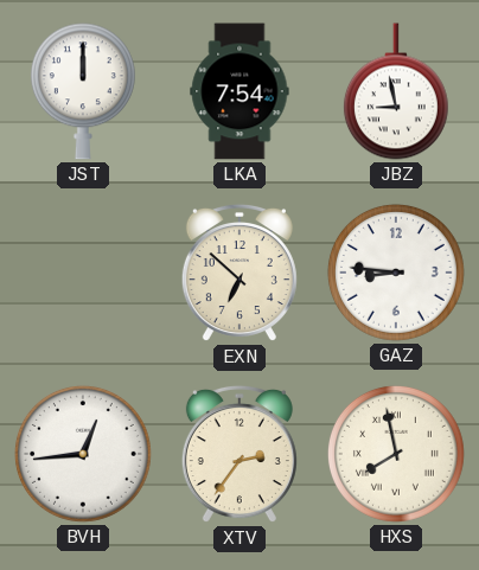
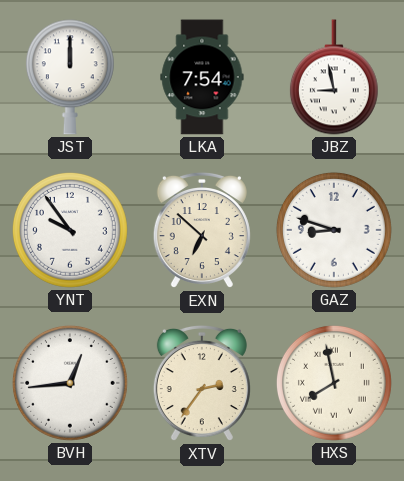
YNT: none -> 9:54 (70, 230)
GAZ: 8:46 -> 8:48 (334, 230)
